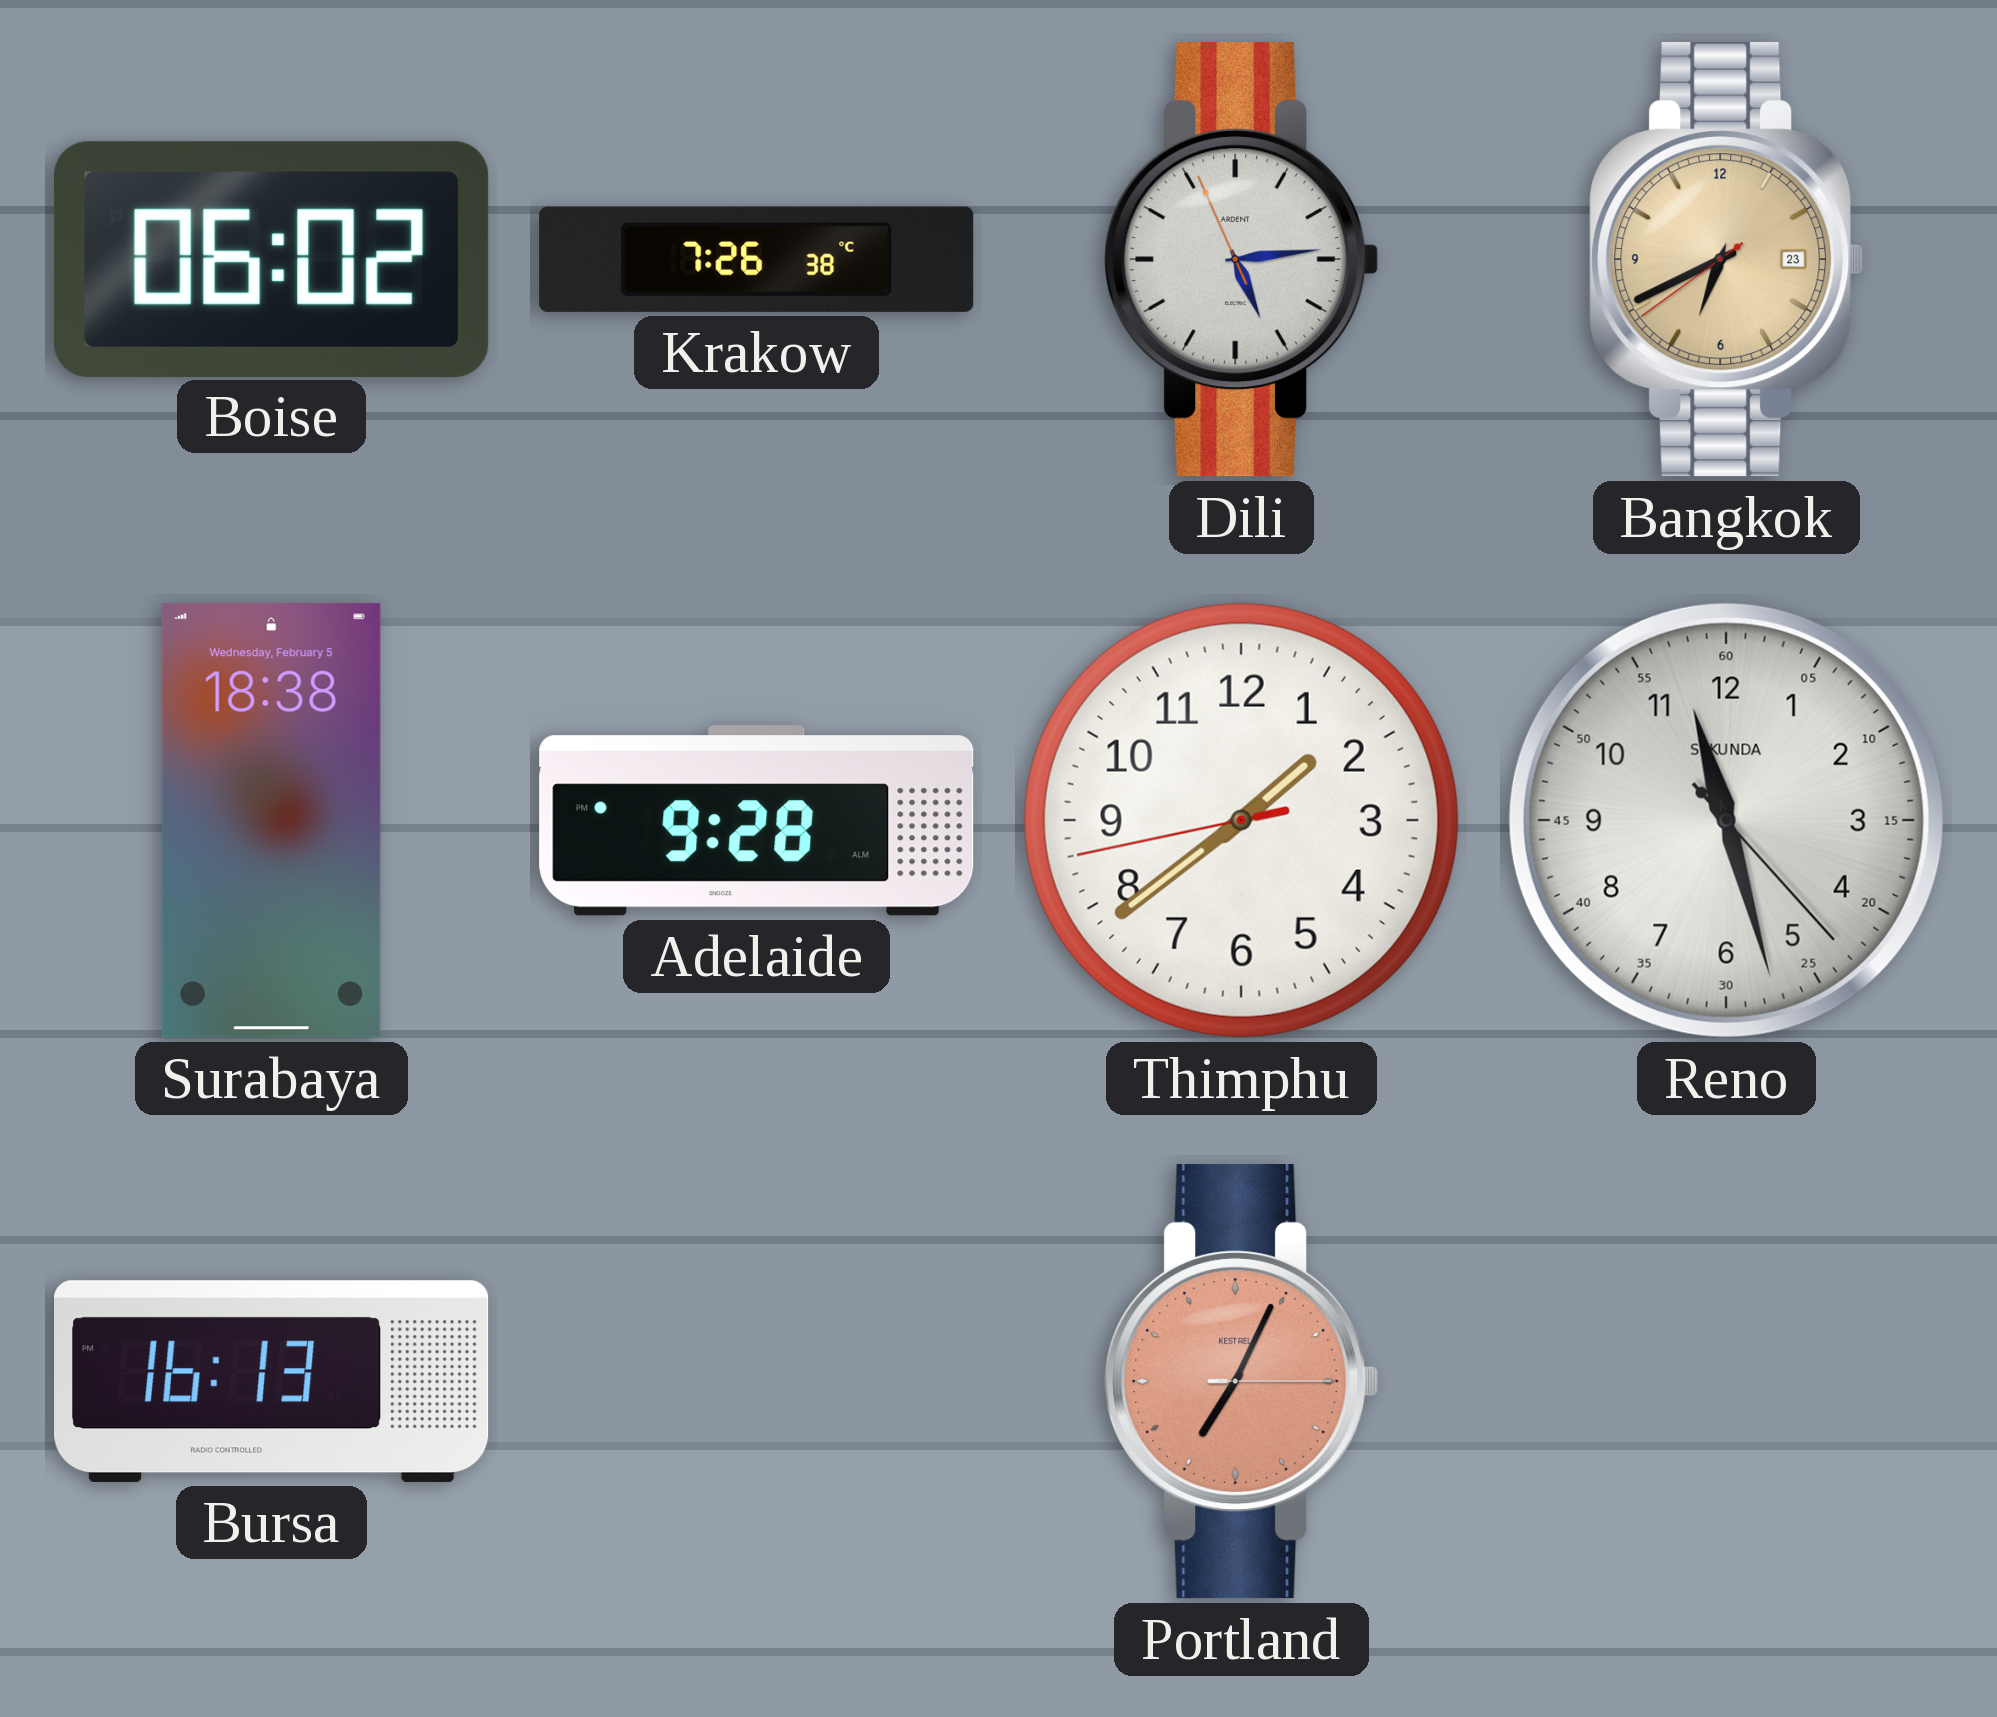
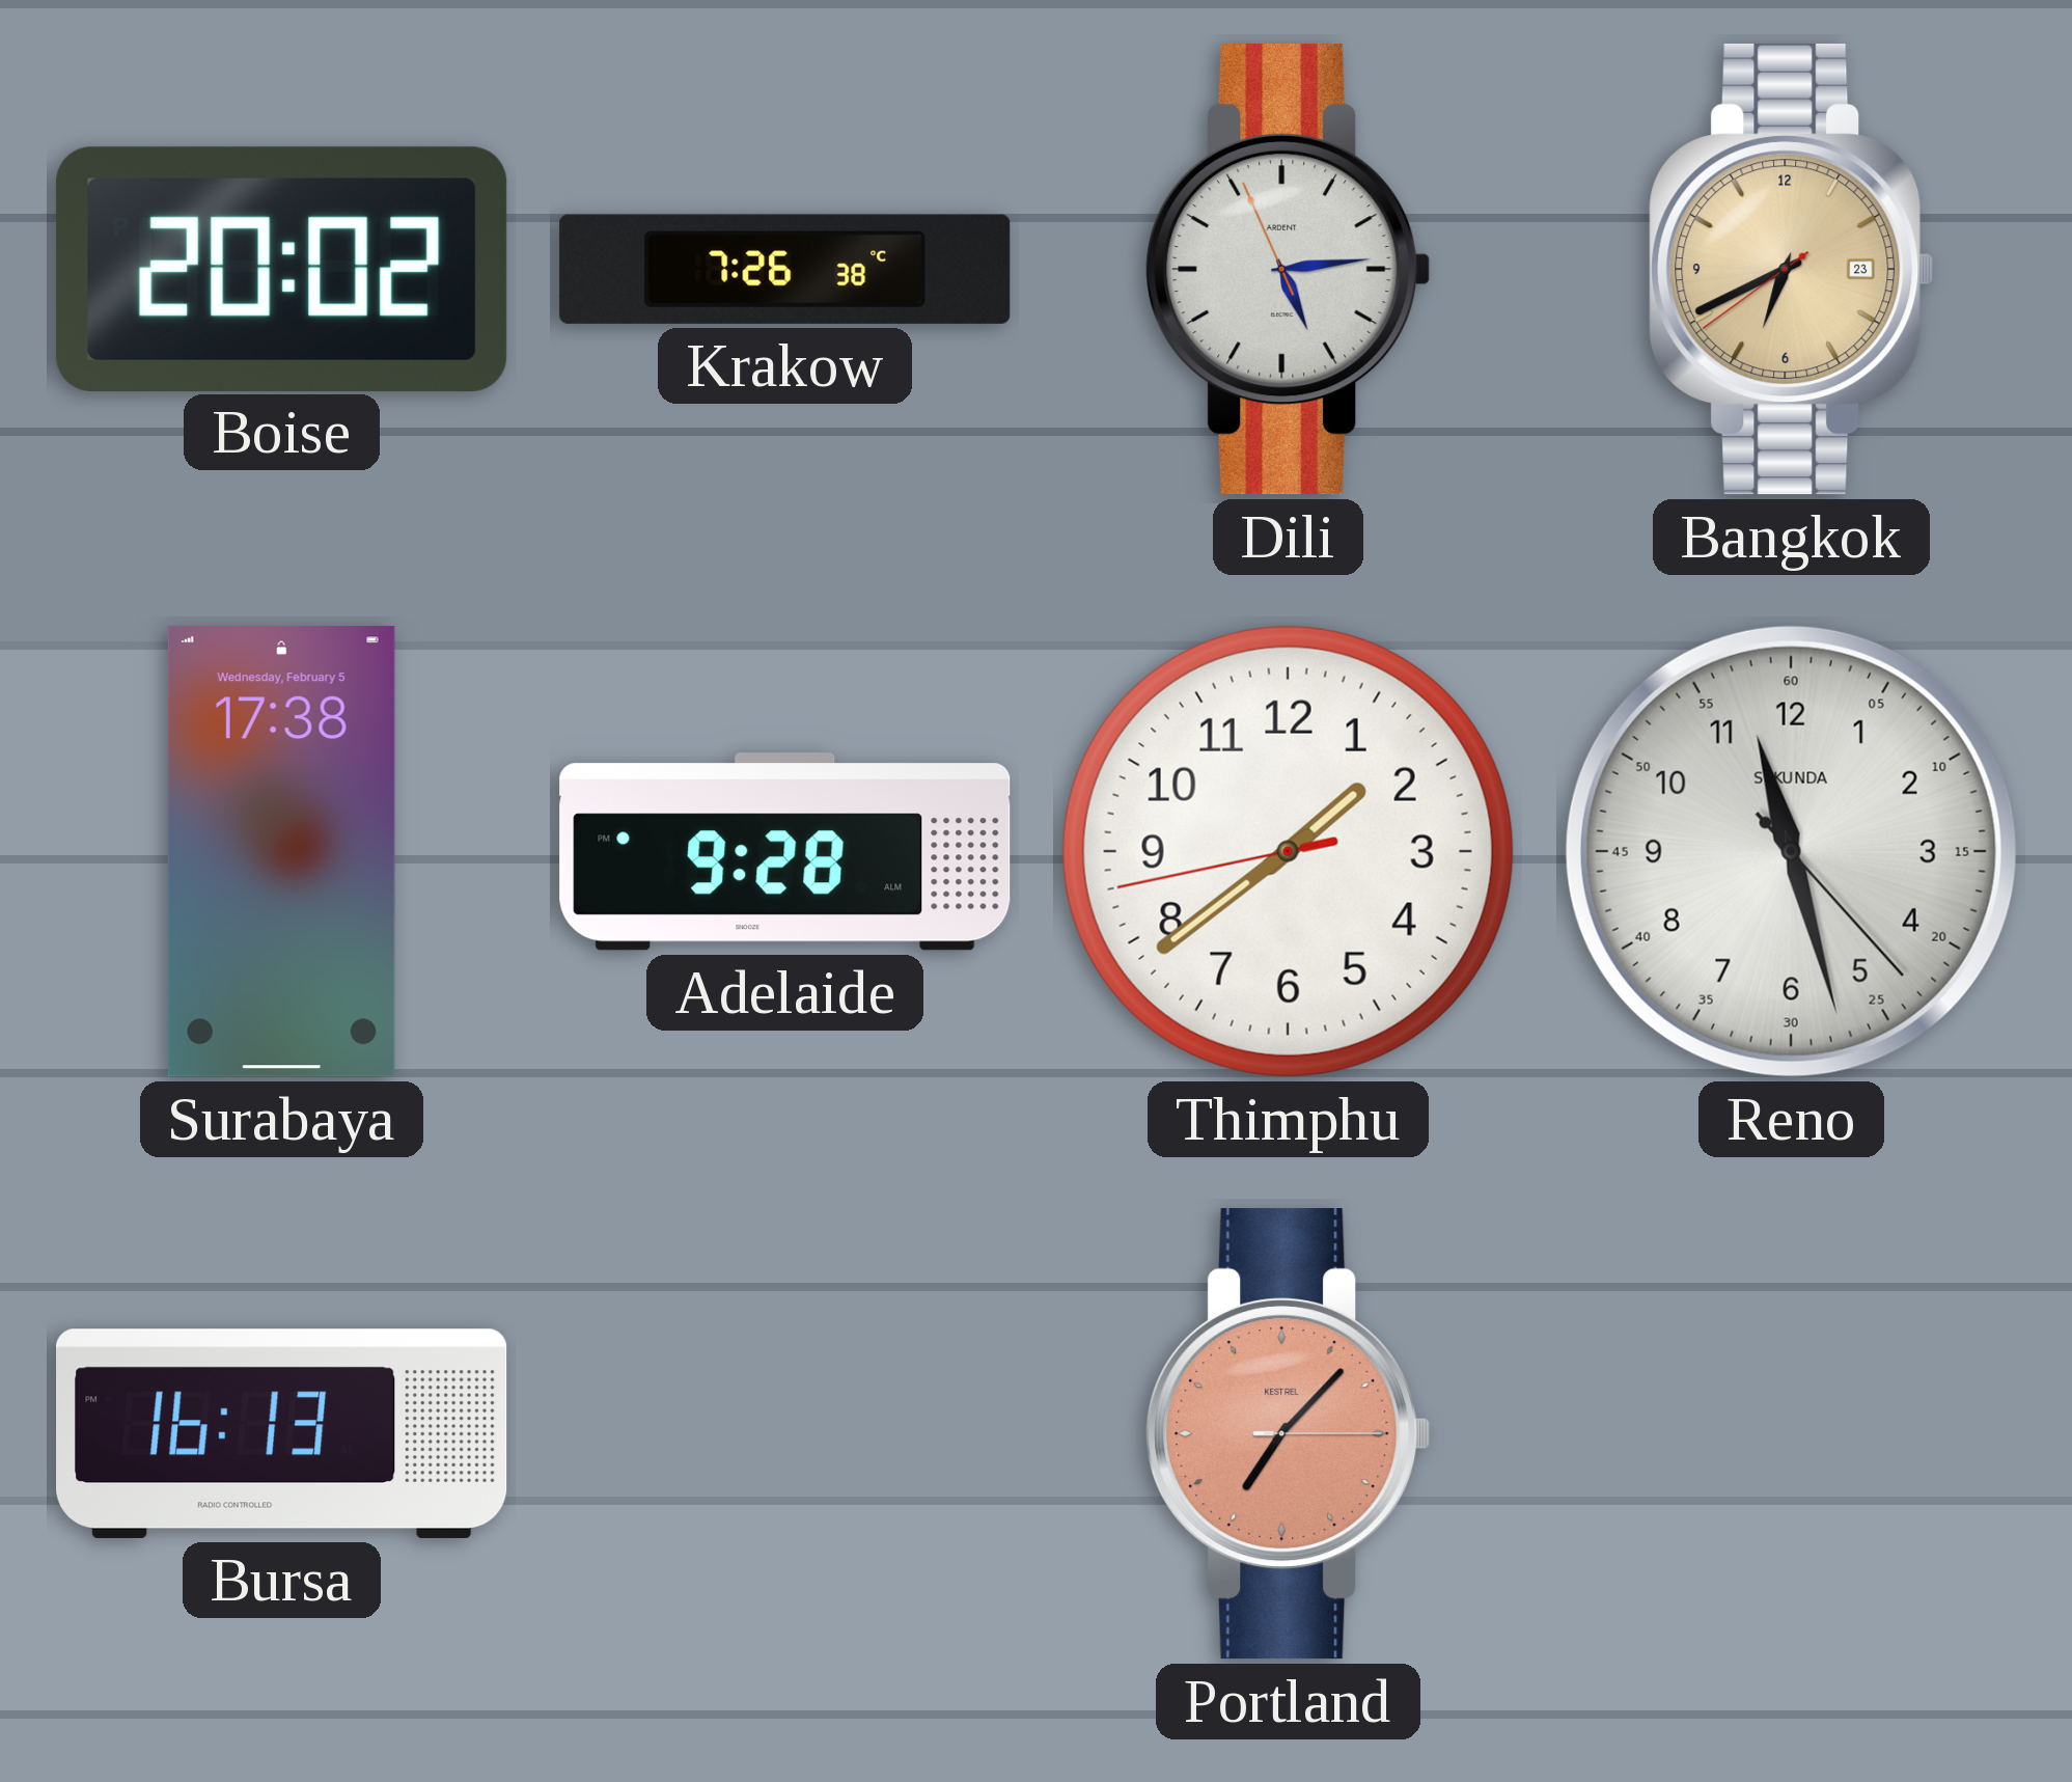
Boise: 06:02 -> 20:02 (282, 269)
Surabaya: 18:38 -> 17:38 (281, 852)
Portland: 7:04 -> 7:07 (1289, 1434)
